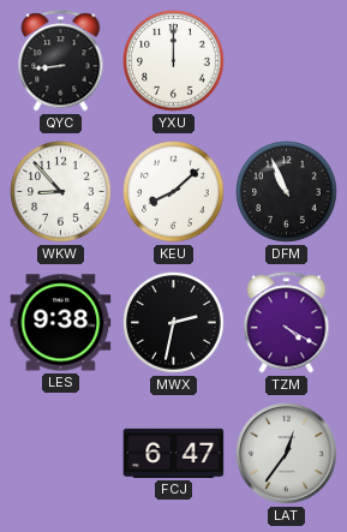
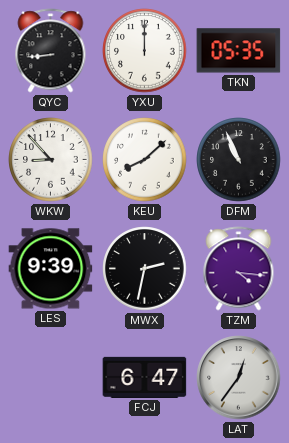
TKN: none -> 05:35 (239, 51)
LES: 9:38 -> 9:39 (51, 269)
TZM: 4:20 -> 4:16 (239, 269)
